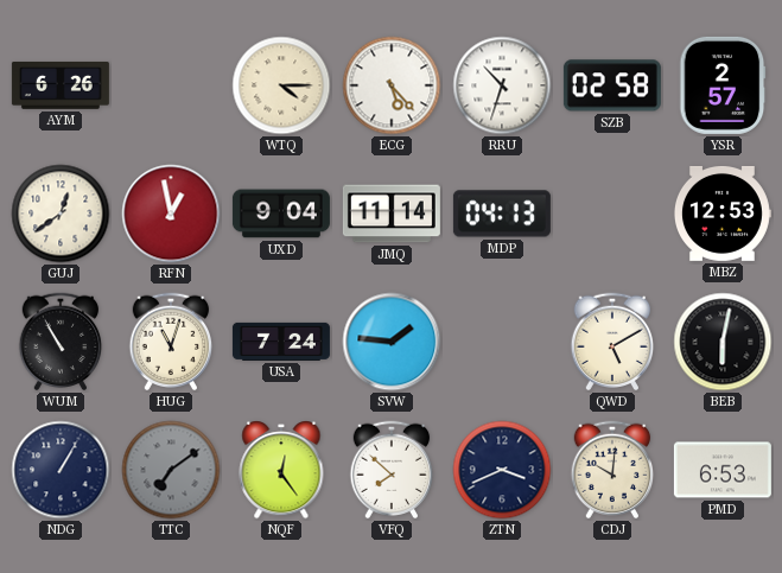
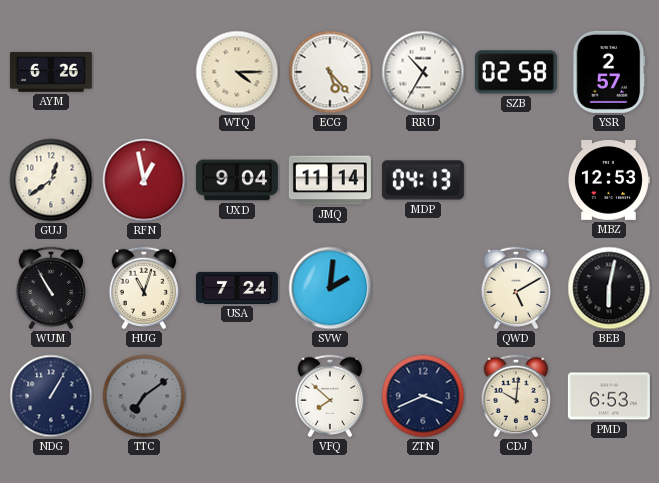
RRU: 10:33 -> 10:35 (423, 72)
SVW: 1:46 -> 2:01 (330, 288)
NQF: 12:24 -> none (281, 470)
